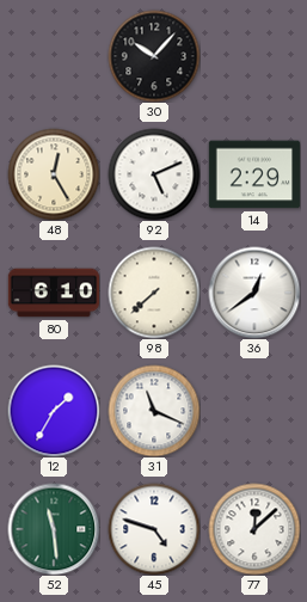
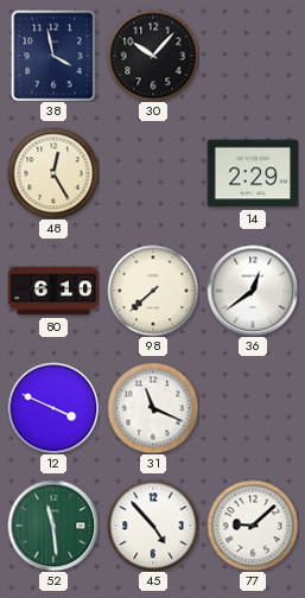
38: none -> 3:58 (53, 56)
92: 5:11 -> none (154, 174)
12: 1:35 -> 3:49 (53, 408)
45: 4:48 -> 4:53 (153, 526)
77: 12:08 -> 9:08 (253, 526)
